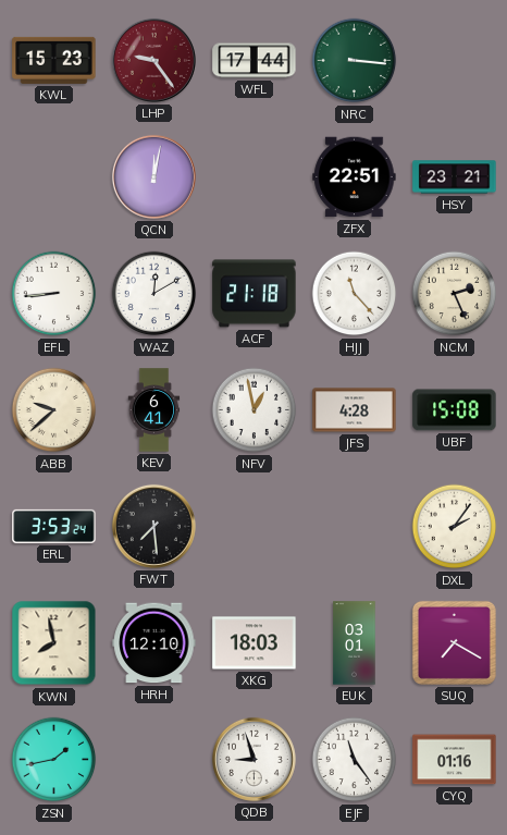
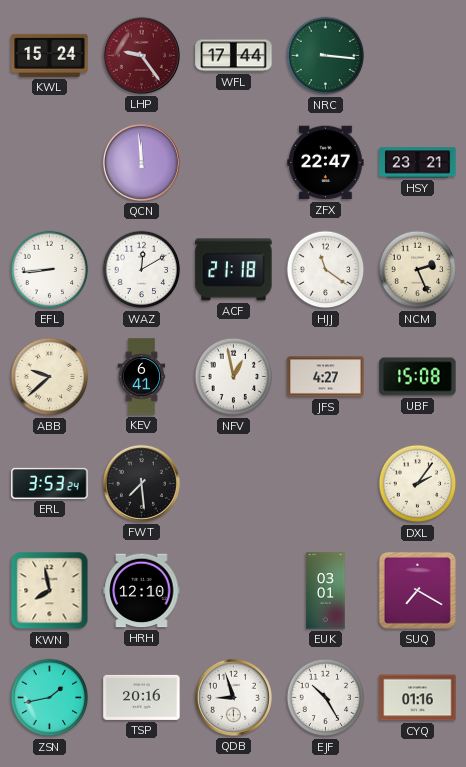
KWL: 15:23 -> 15:24 (50, 55)
QCN: 12:02 -> 11:59 (141, 162)
ZFX: 22:51 -> 22:47 (326, 163)
HJJ: 11:23 -> 11:21 (326, 270)
JFS: 4:28 -> 4:27 (326, 377)
XKG: 18:03 -> none (255, 643)
TSP: none -> 20:16 (142, 697)
EJF: 11:24 -> 10:25 (326, 698)
